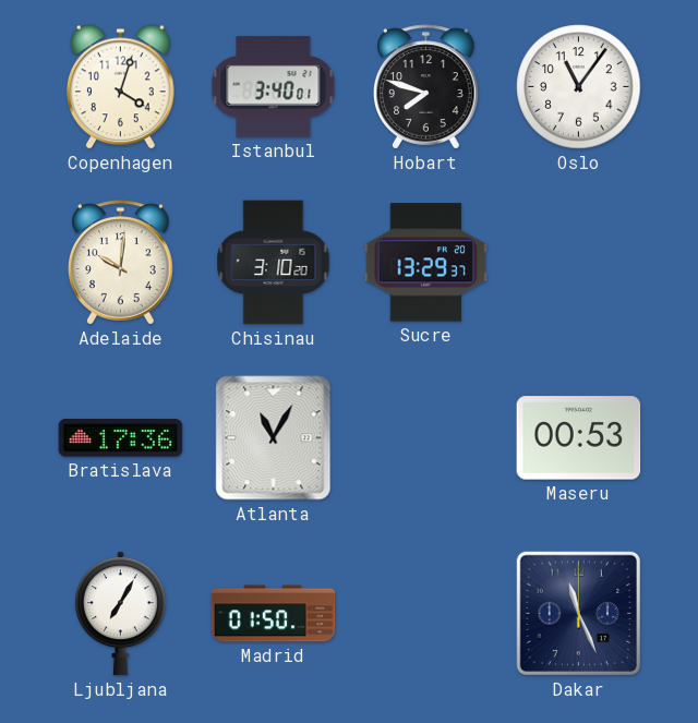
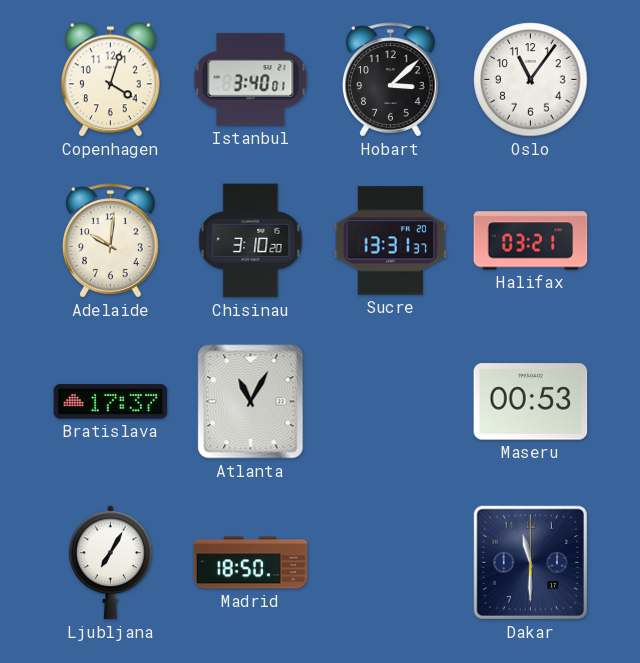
Hobart: 7:48 -> 3:08 (391, 80)
Sucre: 13:29 -> 13:31 (391, 241)
Halifax: none -> 03:21 (531, 241)
Bratislava: 17:36 -> 17:37 (111, 402)
Madrid: 01:50 -> 18:50 (251, 563)
Dakar: 11:26 -> 11:30 (530, 562)
